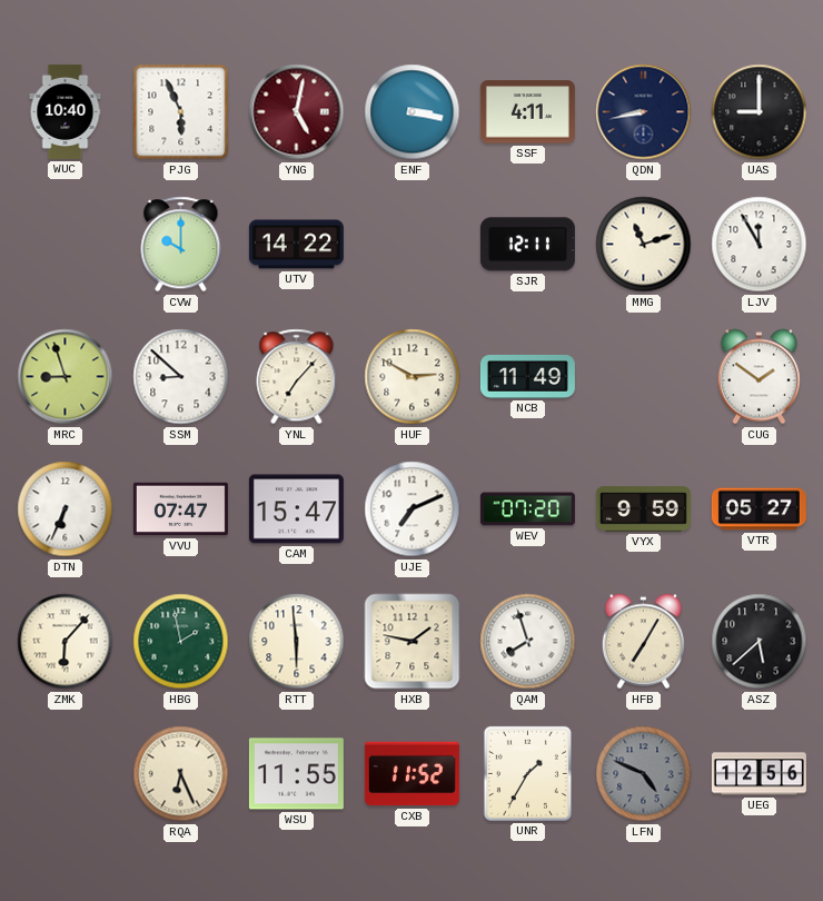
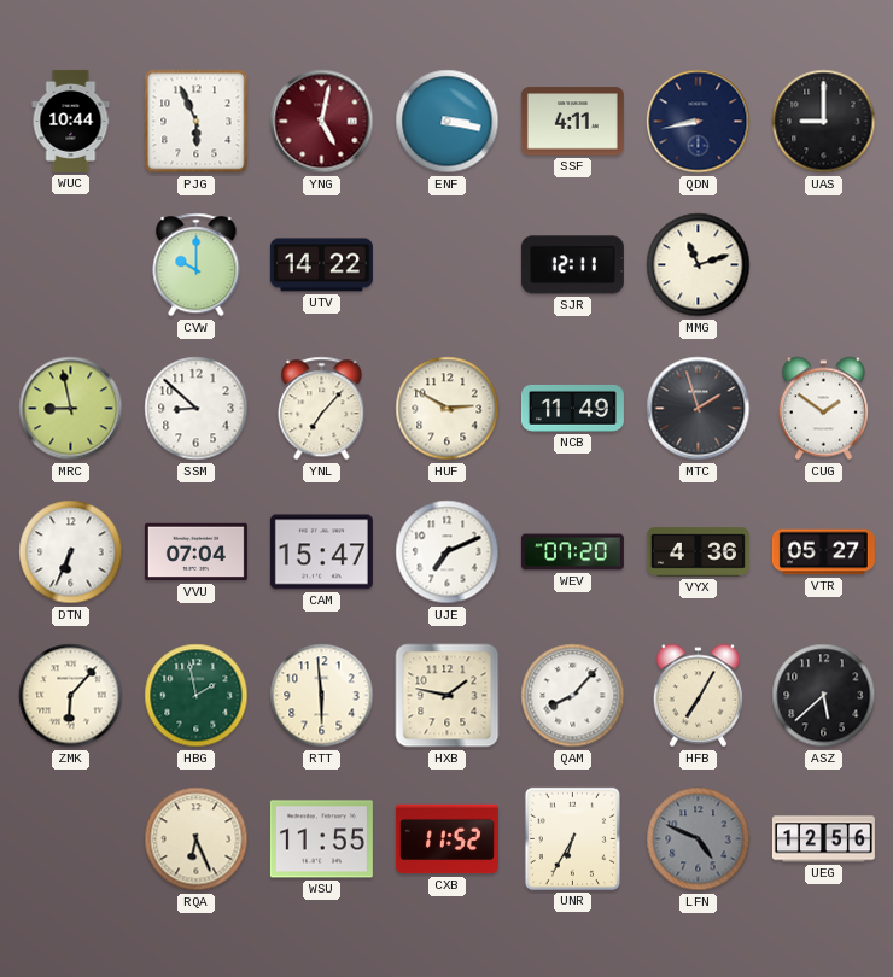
WUC: 10:40 -> 10:44 (71, 121)
LJV: 11:55 -> none (760, 245)
MRC: 8:57 -> 8:58 (71, 409)
MTC: none -> 1:57 (699, 409)
VVU: 07:47 -> 07:04 (195, 552)
VYX: 9:59 -> 4:36 (698, 552)
QAM: 7:57 -> 8:07 (573, 696)
UNR: 1:35 -> 6:35 (572, 838)
